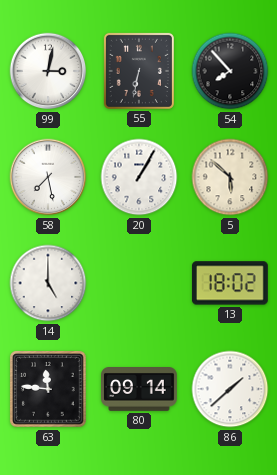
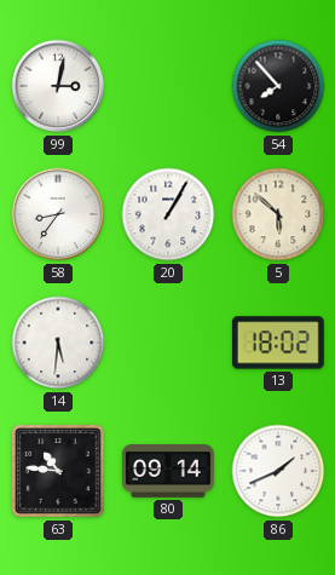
55: 6:32 -> none (139, 71)
58: 7:28 -> 8:36 (58, 214)
14: 5:00 -> 5:31 (58, 343)
63: 11:46 -> 10:46 (58, 471)
86: 1:38 -> 1:41 (278, 471)
